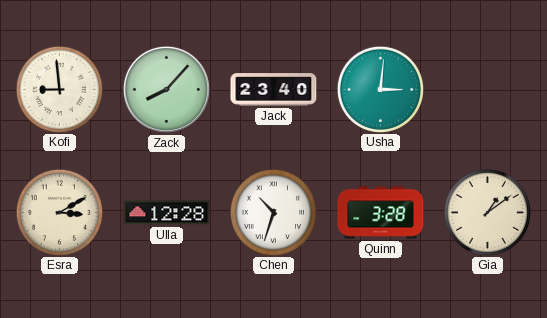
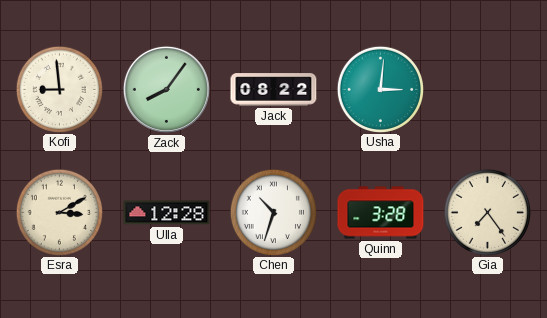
Zack: 8:07 -> 8:06 (166, 89)
Jack: 23:40 -> 08:22 (274, 90)
Gia: 1:09 -> 7:24 (487, 212)
